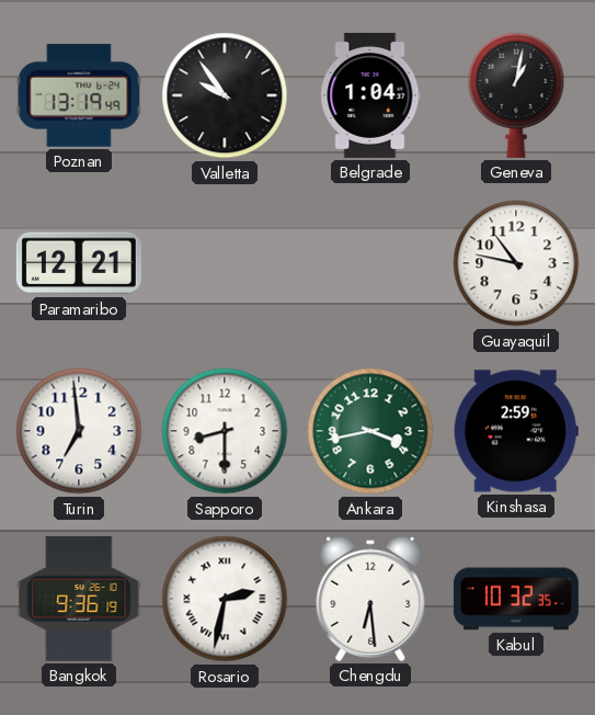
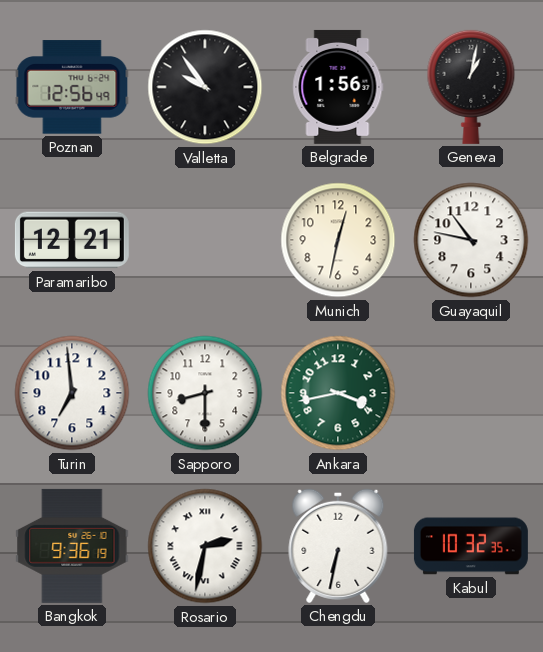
Poznan: 13:19 -> 12:56 (72, 87)
Belgrade: 1:04 -> 1:56 (338, 87)
Munich: none -> 12:32 (338, 240)
Kinshasa: 2:59 -> none (516, 431)
Chengdu: 6:29 -> 6:32 (338, 546)
